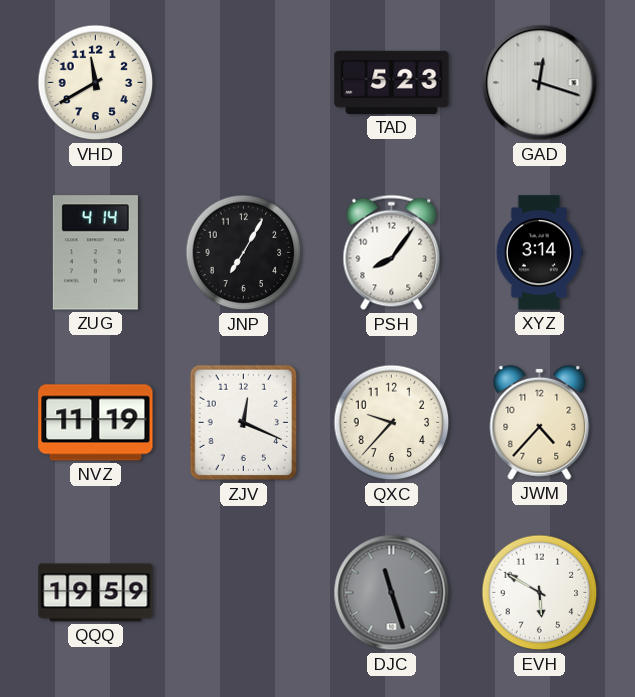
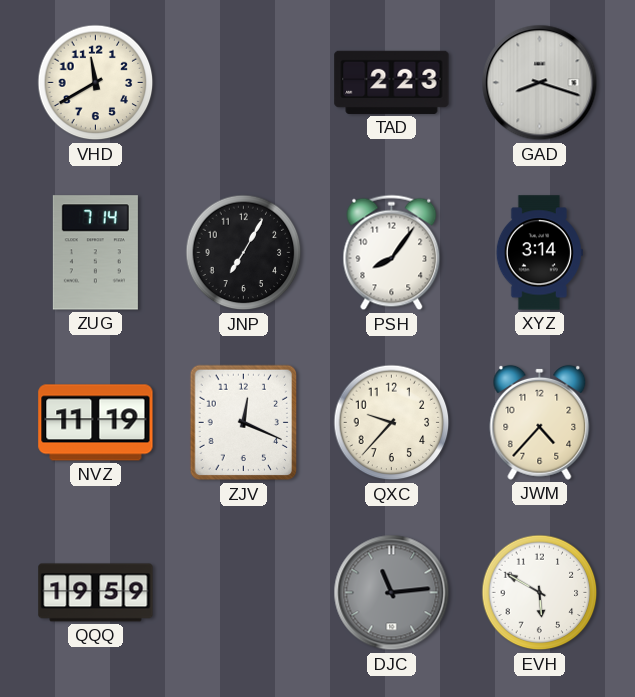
TAD: 5:23 -> 2:23 (392, 82)
GAD: 12:18 -> 8:18 (540, 83)
ZUG: 4:14 -> 7:14 (95, 253)
DJC: 11:27 -> 11:14 (392, 593)
